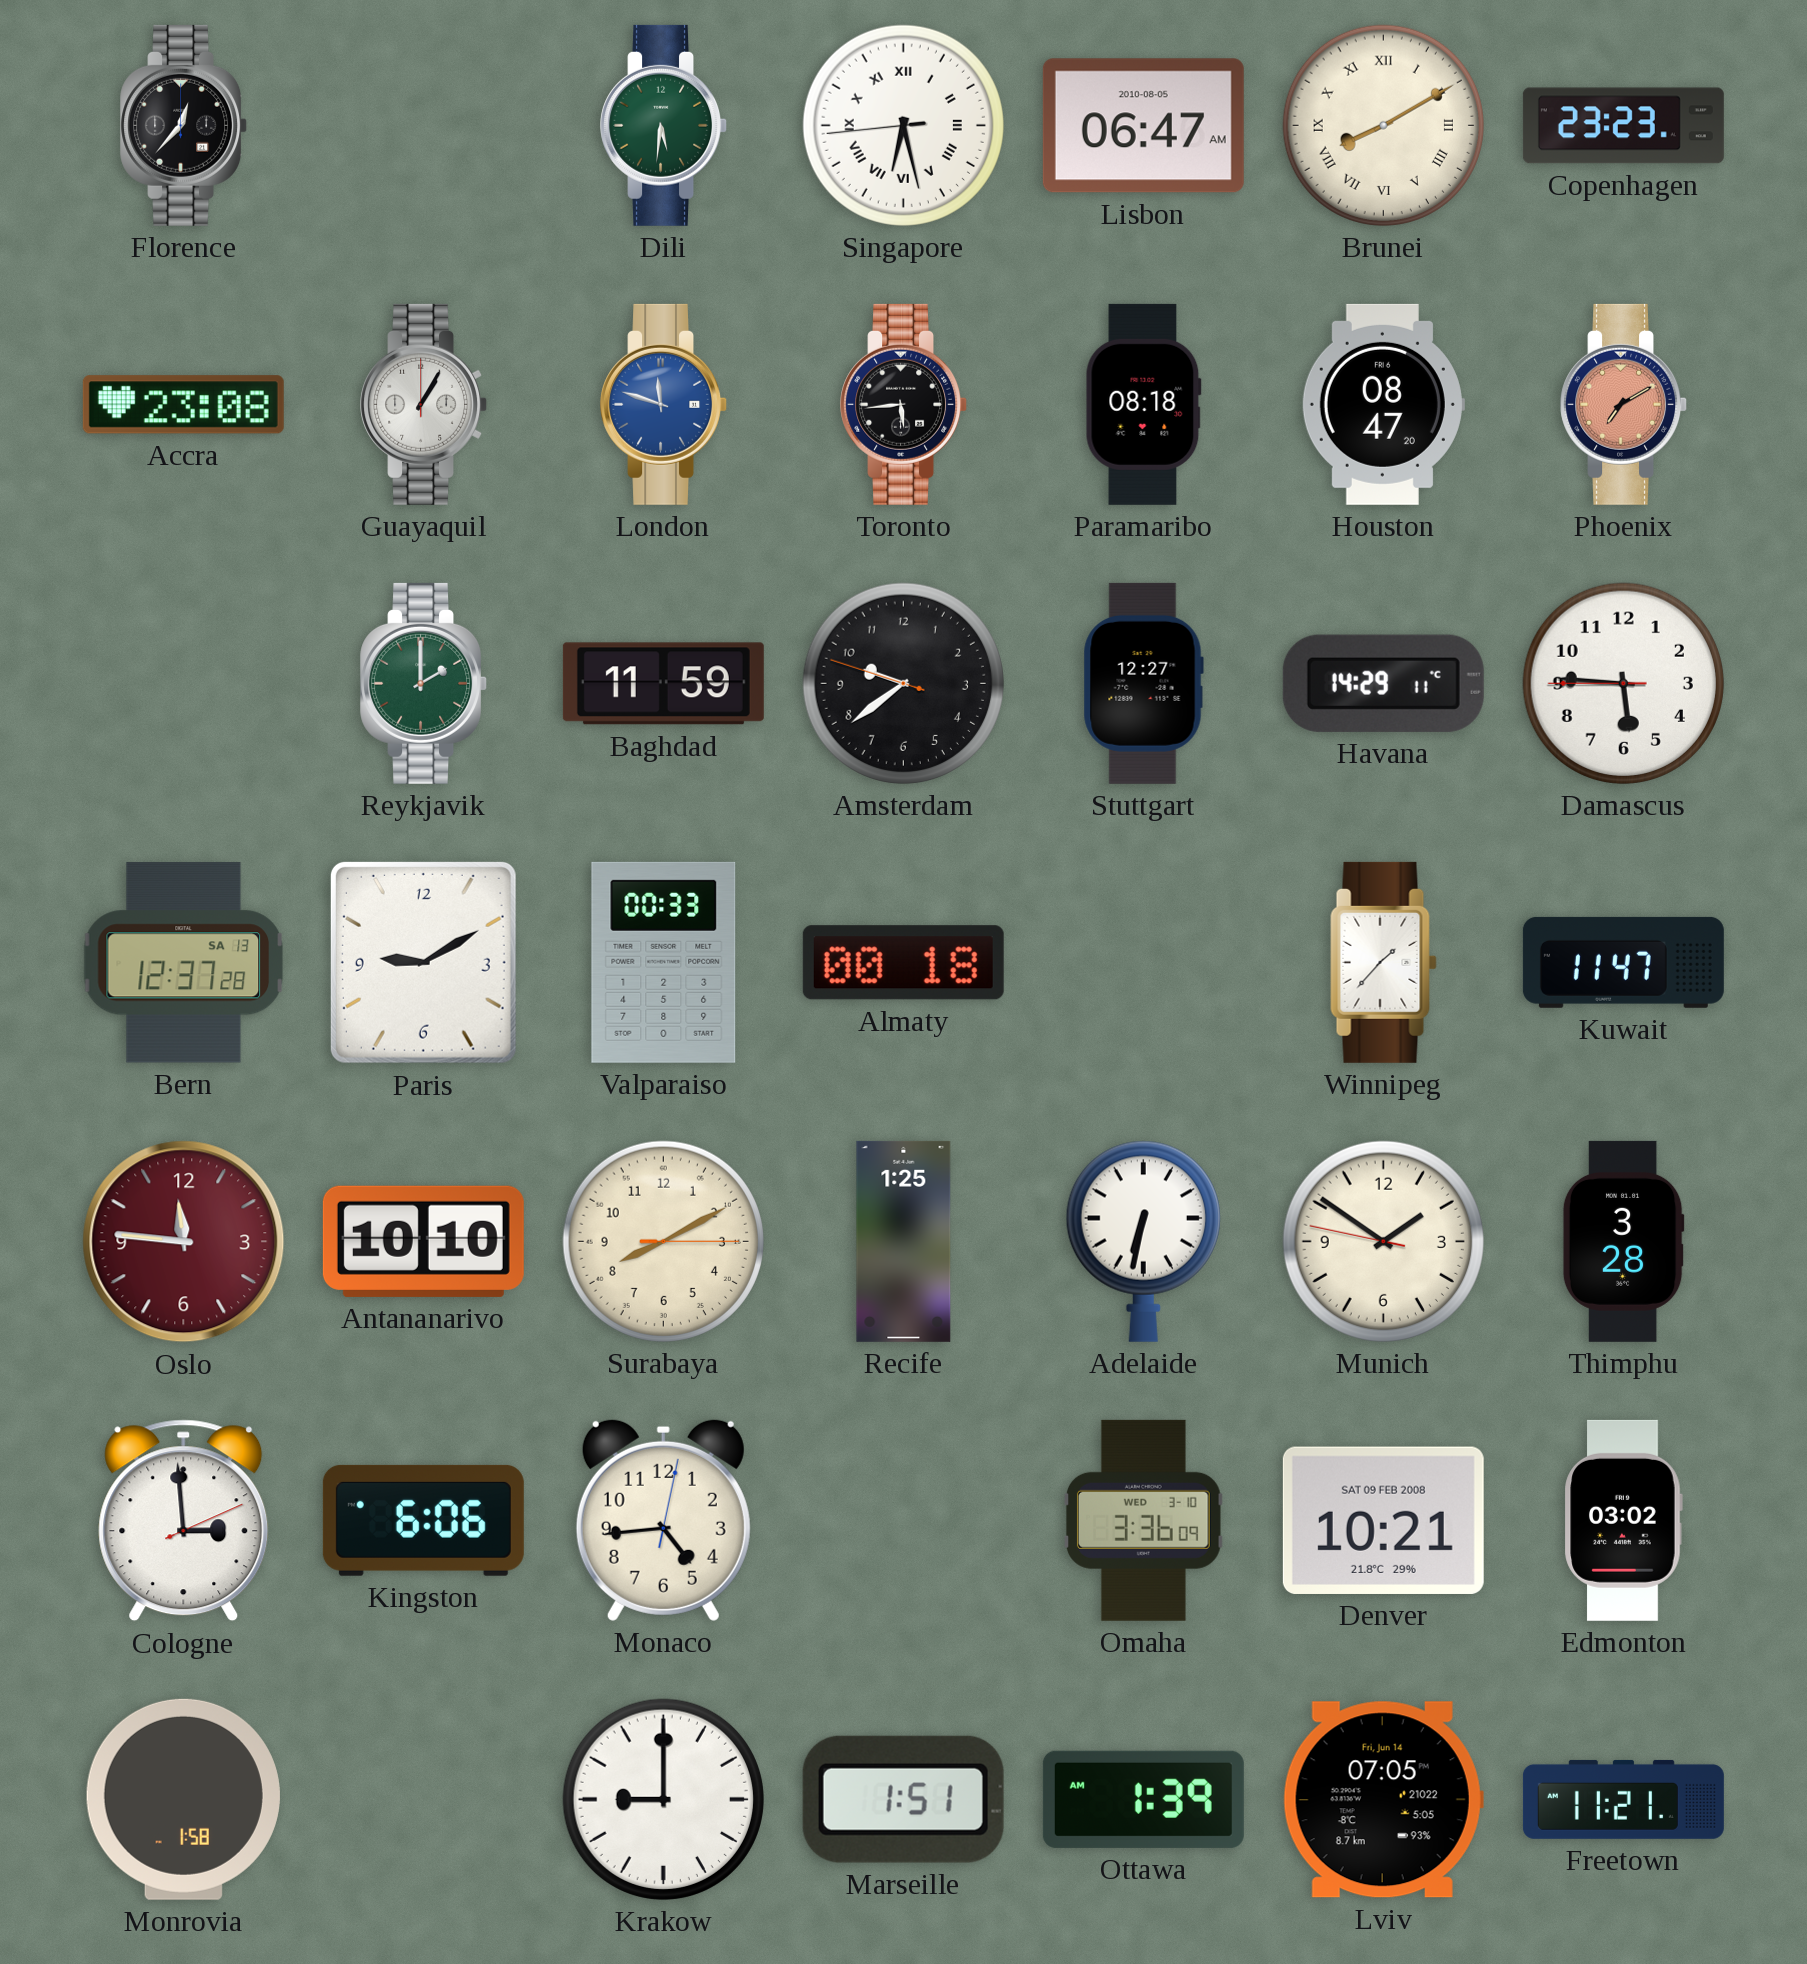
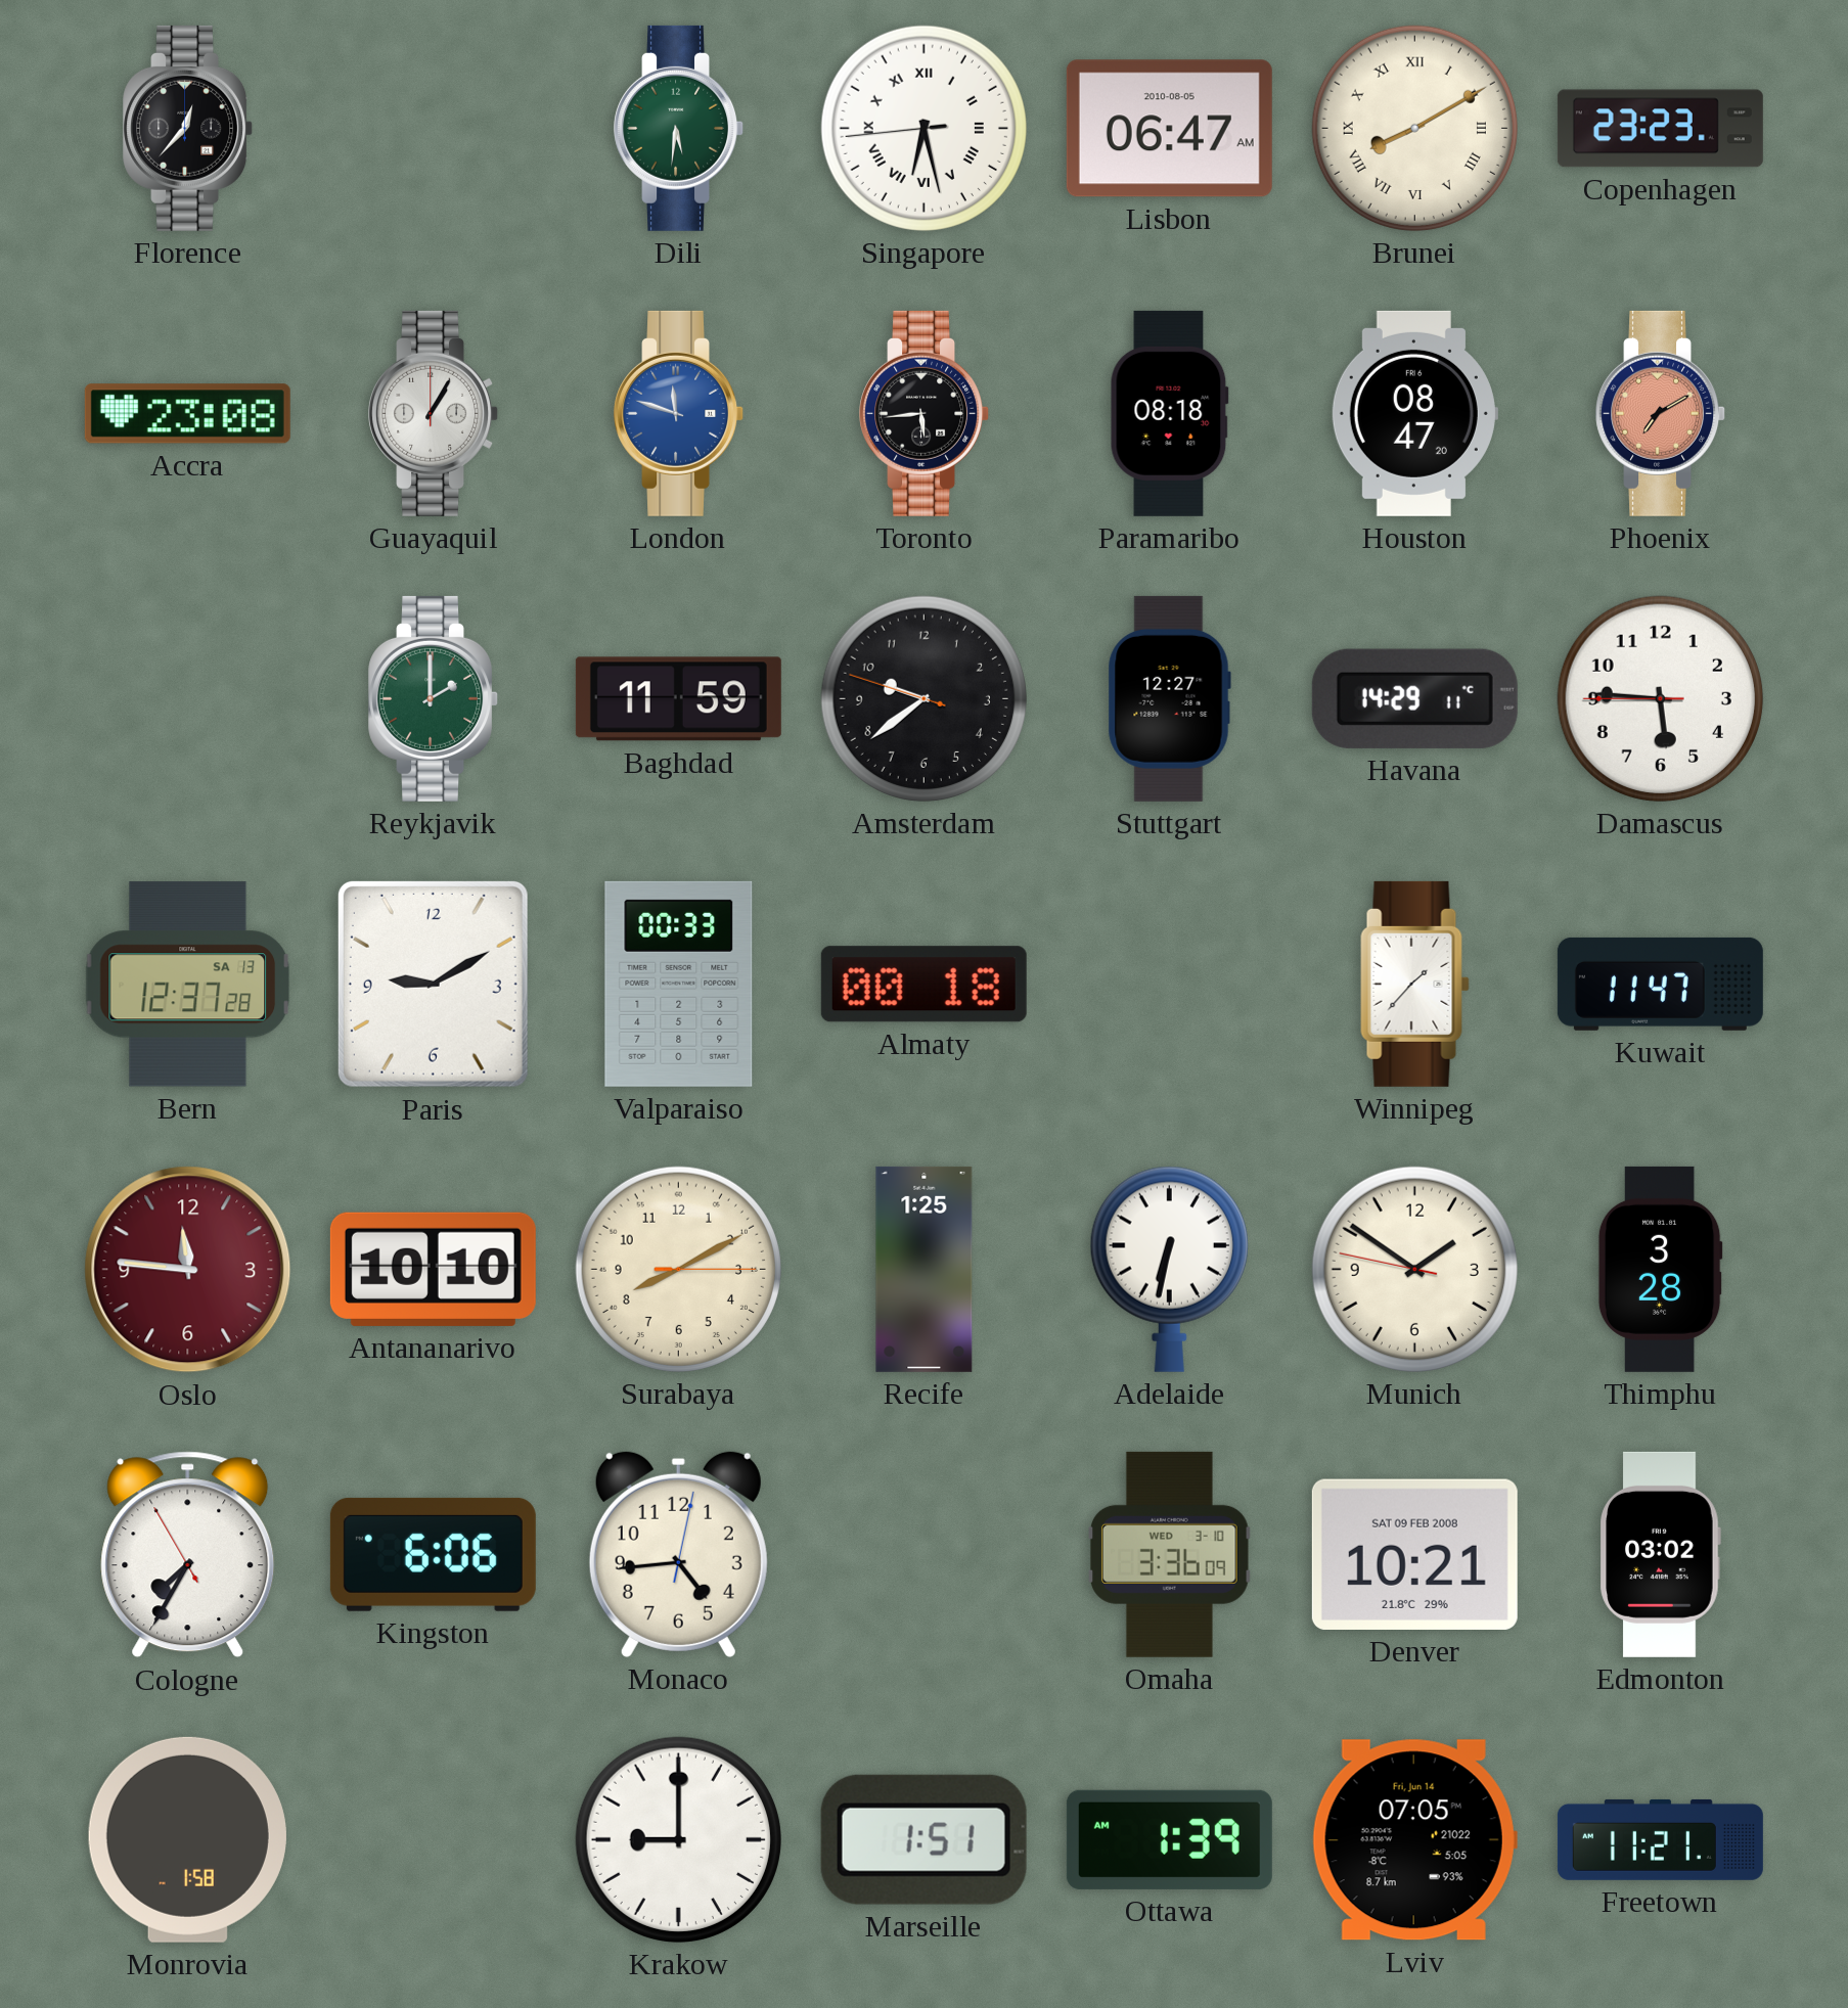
Cologne: 2:59 -> 7:34 (188, 1555)
